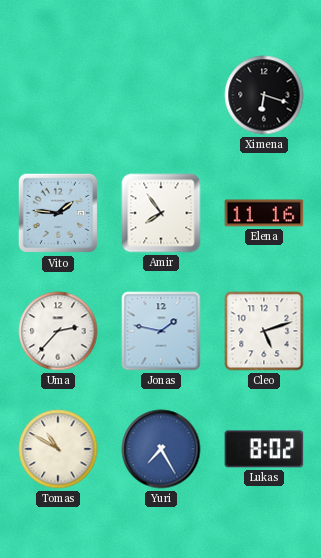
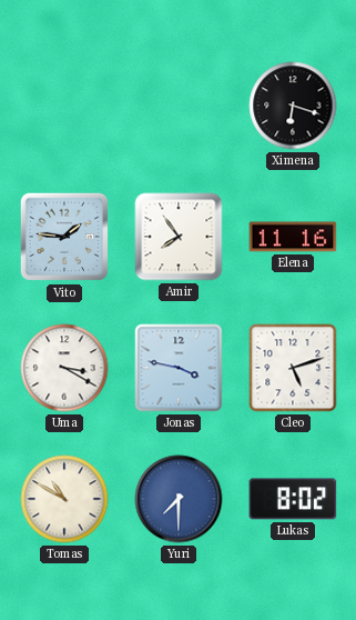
Uma: 2:37 -> 3:20 (64, 368)
Jonas: 1:47 -> 3:47 (179, 368)
Yuri: 7:25 -> 7:30 (179, 499)
